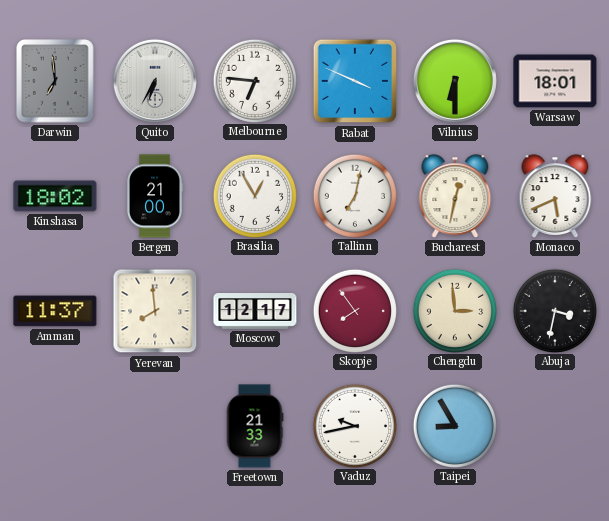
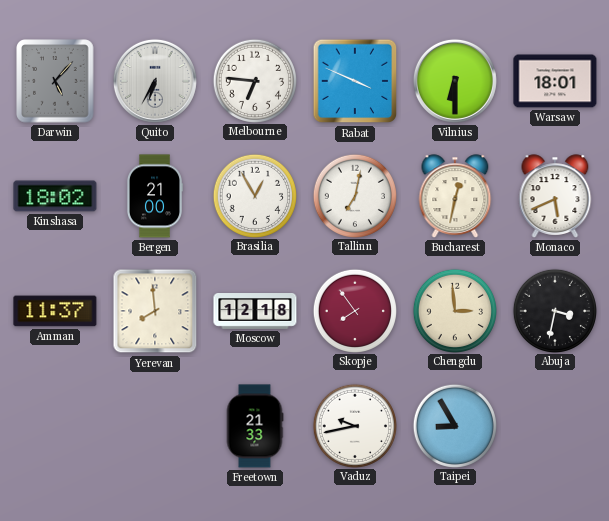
Darwin: 6:59 -> 5:07 (55, 81)
Moscow: 12:17 -> 12:18 (255, 312)
